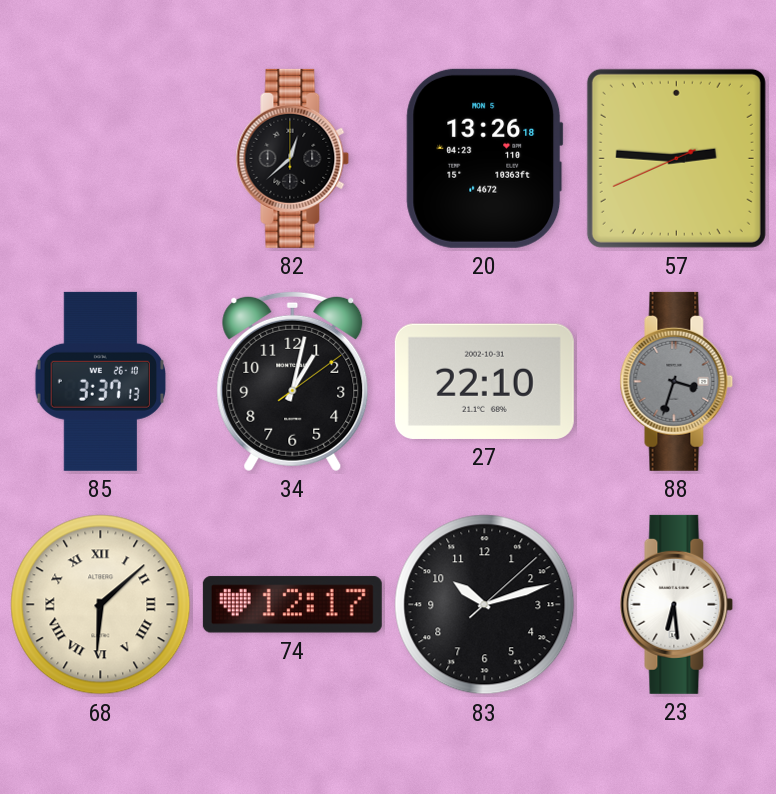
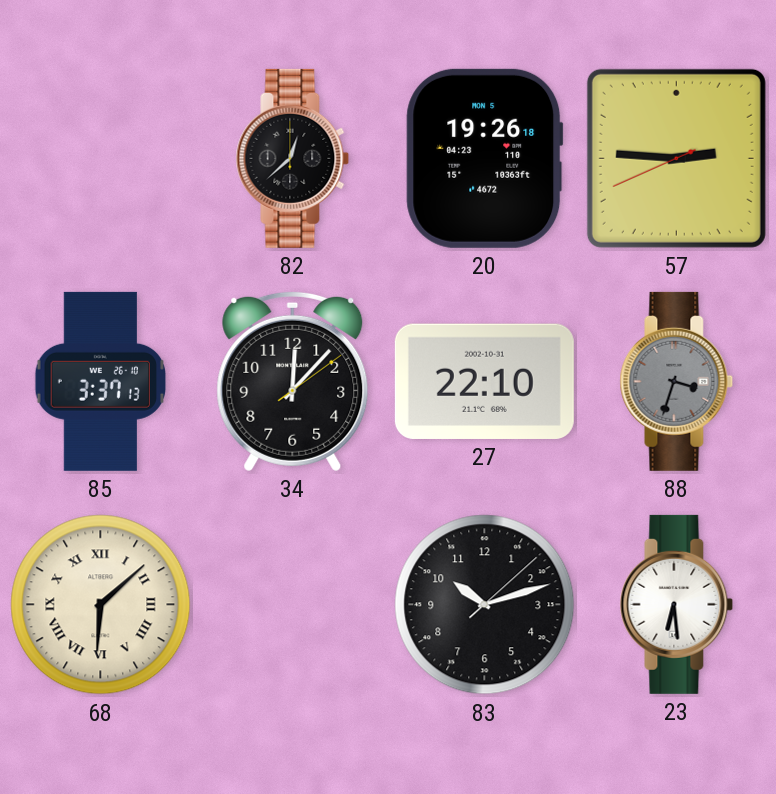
20: 13:26 -> 19:26 (485, 158)
34: 1:02 -> 12:07 (293, 381)
74: 12:17 -> none (292, 605)
